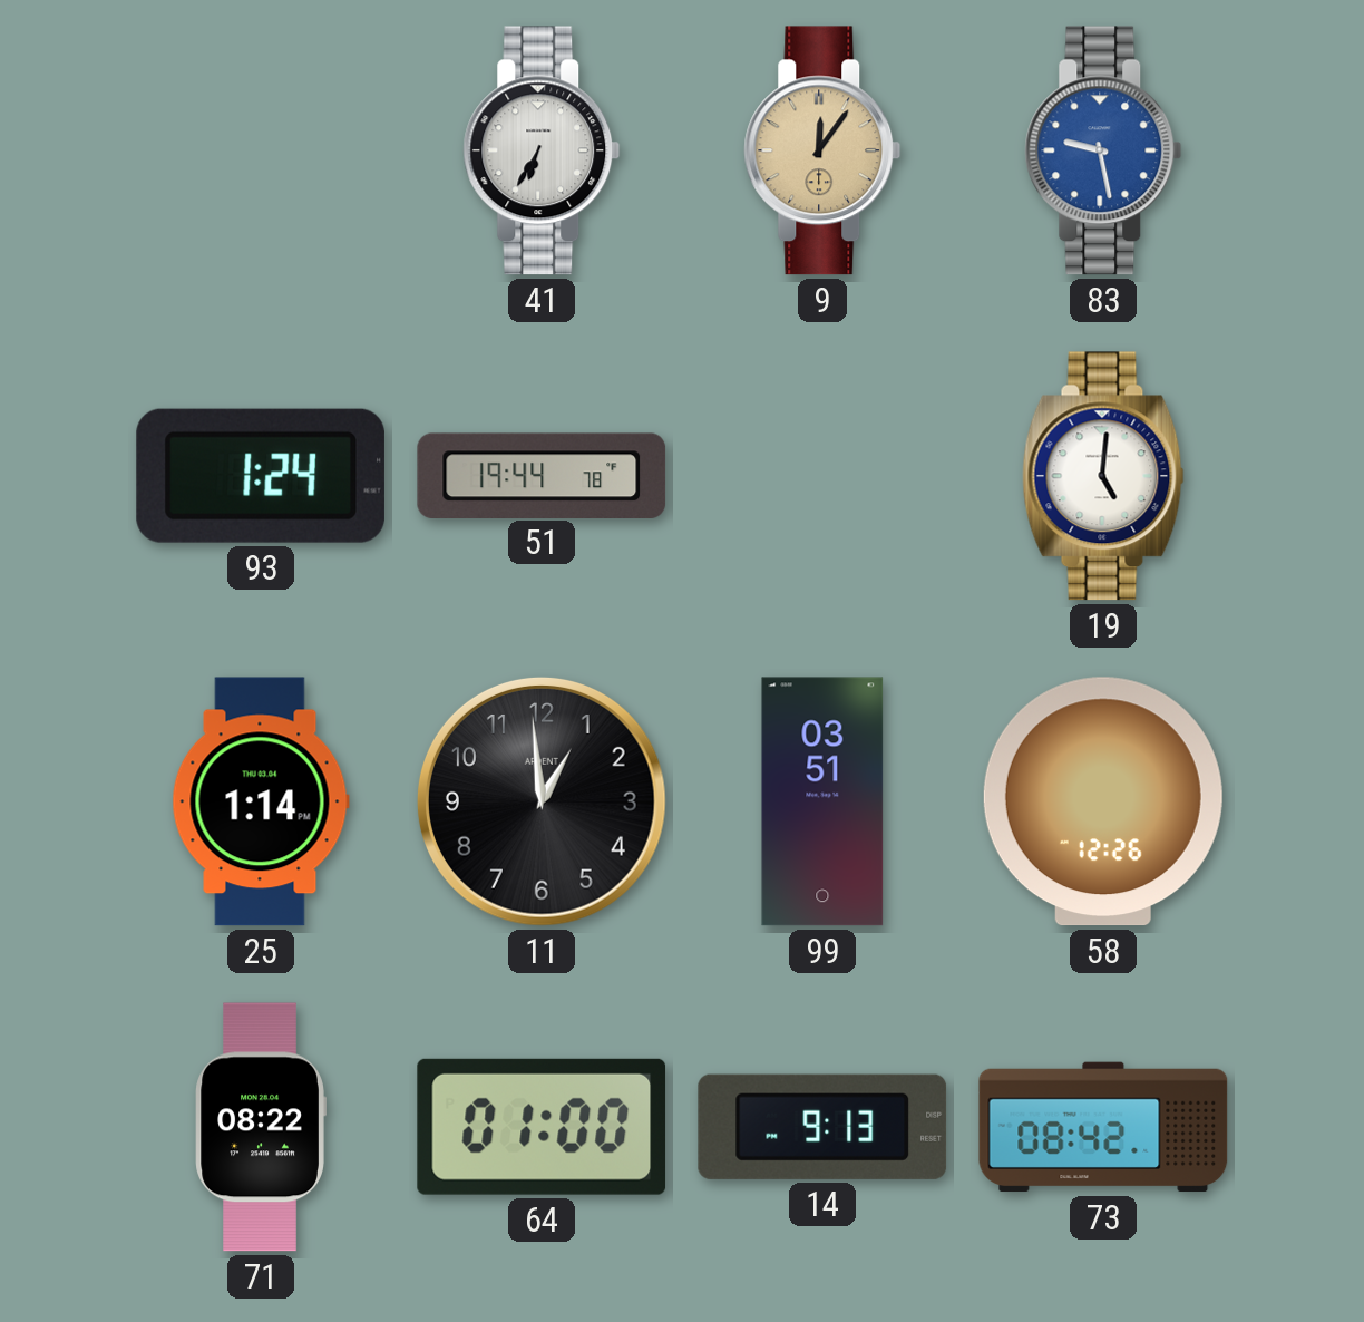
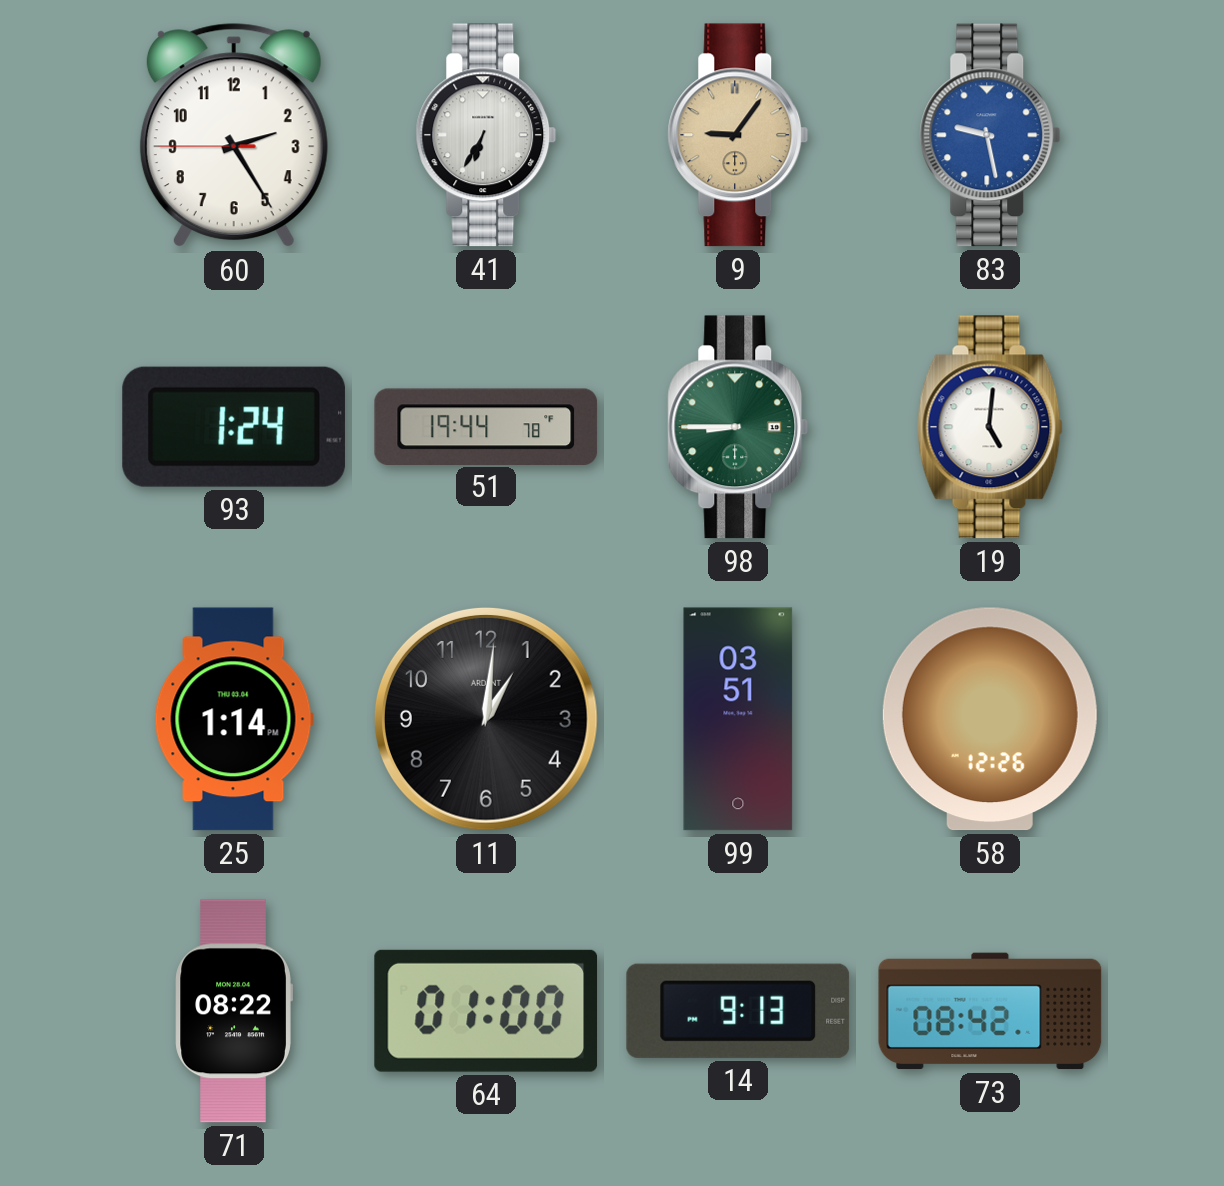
60: none -> 2:24 (234, 136)
9: 12:06 -> 9:06 (738, 135)
98: none -> 8:45 (738, 427)
11: 12:59 -> 1:01 (486, 719)
